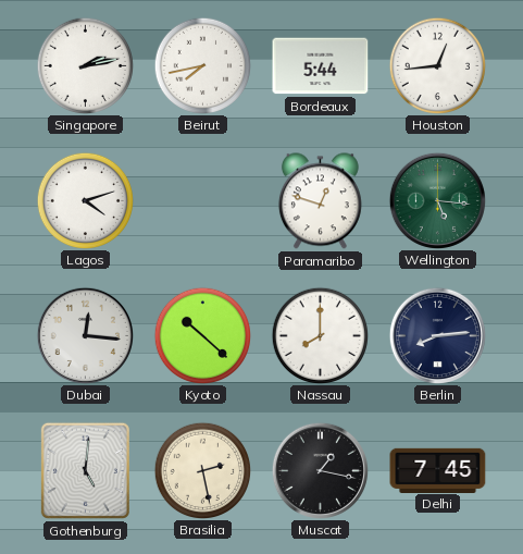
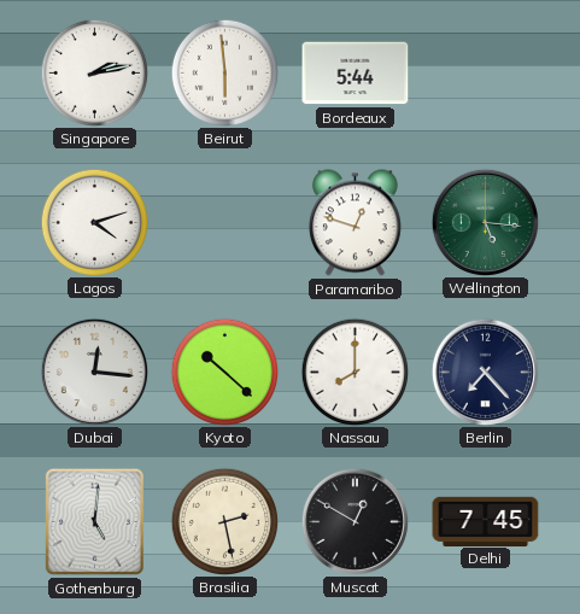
Beirut: 7:43 -> 5:59 (224, 72)
Houston: 12:44 -> none (437, 65)
Berlin: 8:14 -> 7:23 (485, 372)
Muscat: 1:17 -> 12:50 (355, 521)
